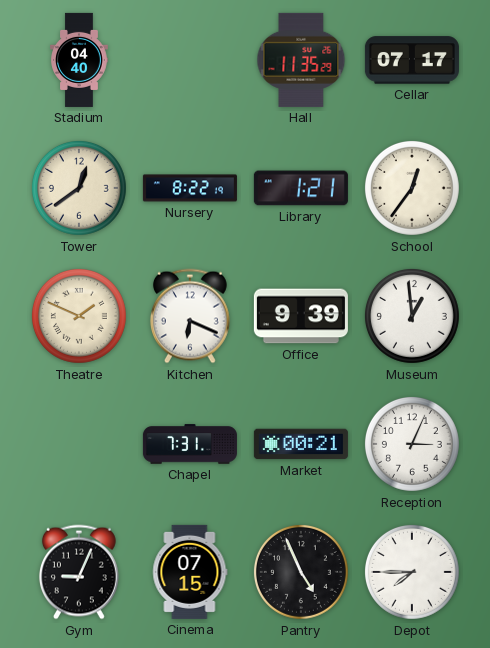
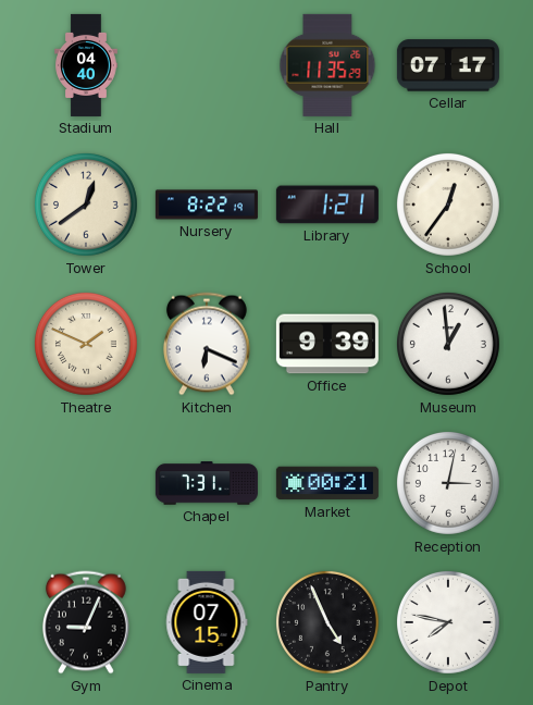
Reception: 3:04 -> 3:02 (448, 483)
Depot: 7:45 -> 7:47 (448, 622)
